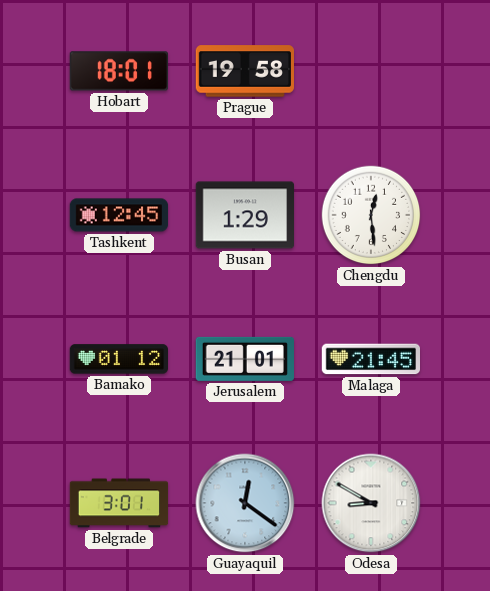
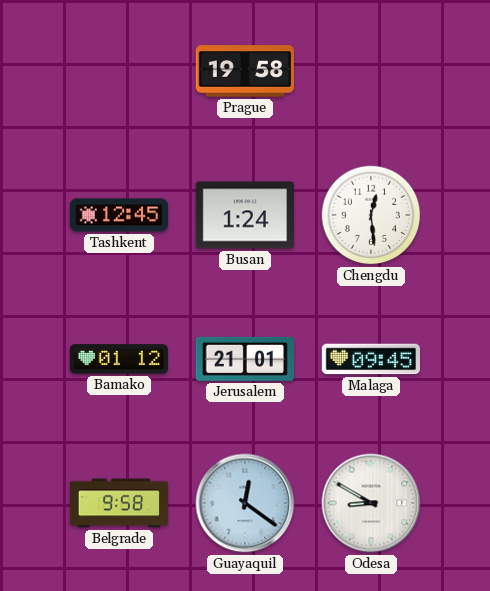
Hobart: 18:01 -> none (118, 71)
Busan: 1:29 -> 1:24 (244, 215)
Malaga: 21:45 -> 09:45 (370, 359)
Belgrade: 3:01 -> 9:58 (119, 503)
